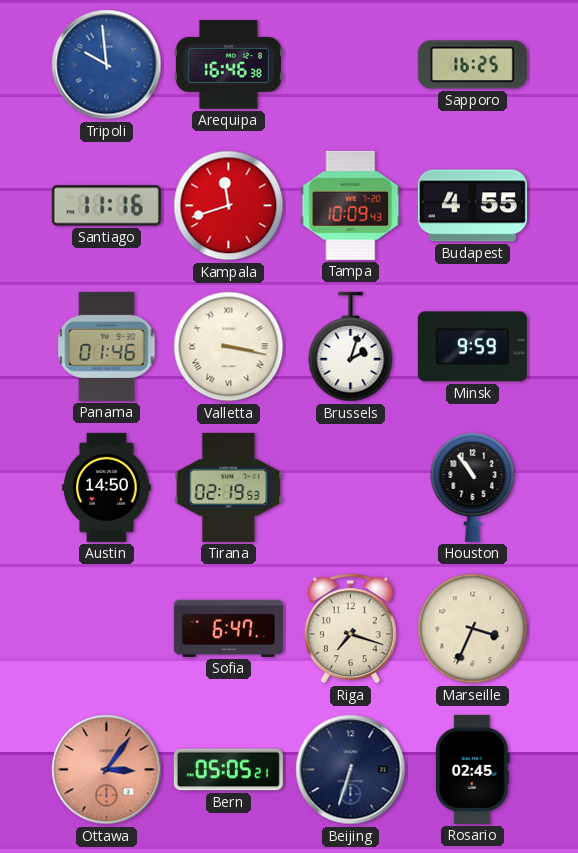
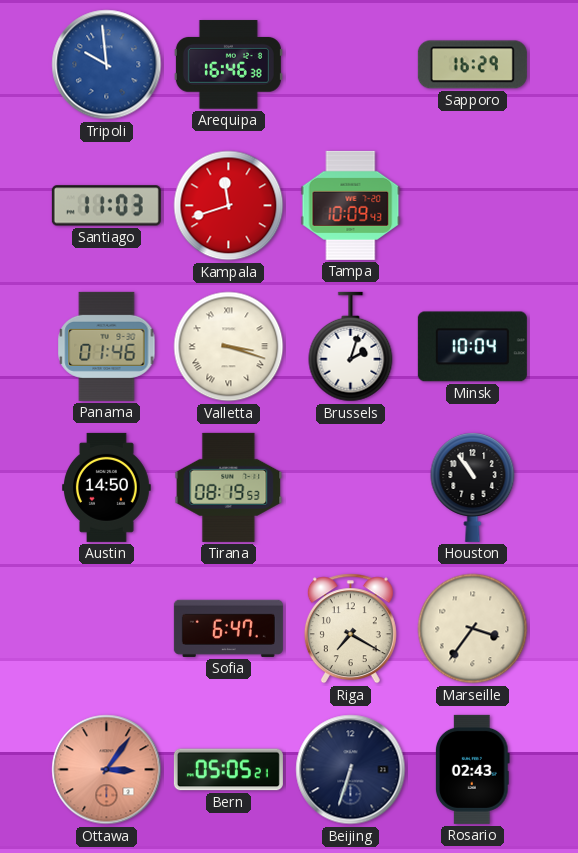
Sapporo: 16:25 -> 16:29 (472, 65)
Santiago: 11:16 -> 11:03 (106, 206)
Budapest: 4:55 -> none (472, 206)
Valletta: 3:17 -> 3:18 (229, 347)
Minsk: 9:59 -> 10:04 (472, 347)
Tirana: 02:19 -> 08:19 (229, 487)
Riga: 7:18 -> 7:20 (350, 629)
Marseille: 3:34 -> 3:36 (473, 629)
Rosario: 02:45 -> 02:43 (472, 769)
